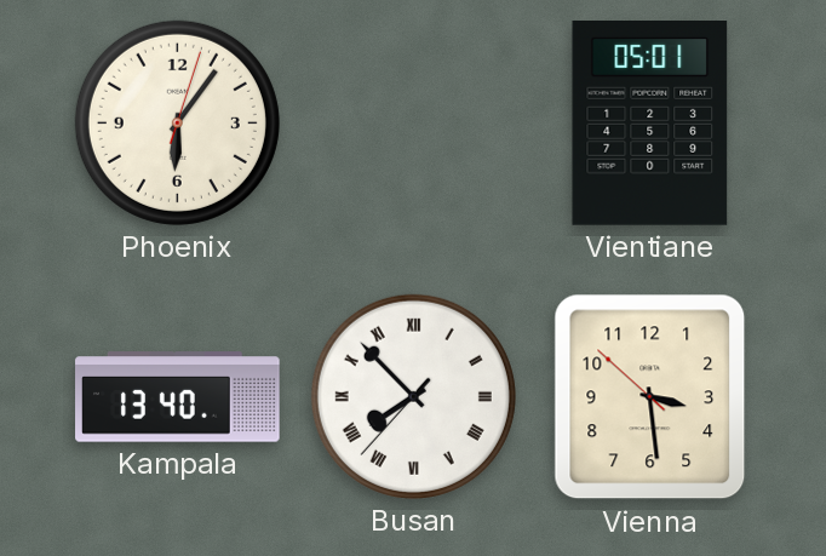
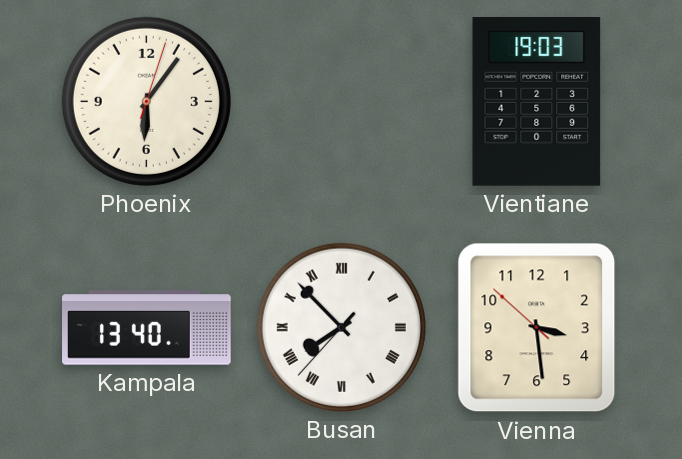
Vientiane: 05:01 -> 19:03 (537, 102)
